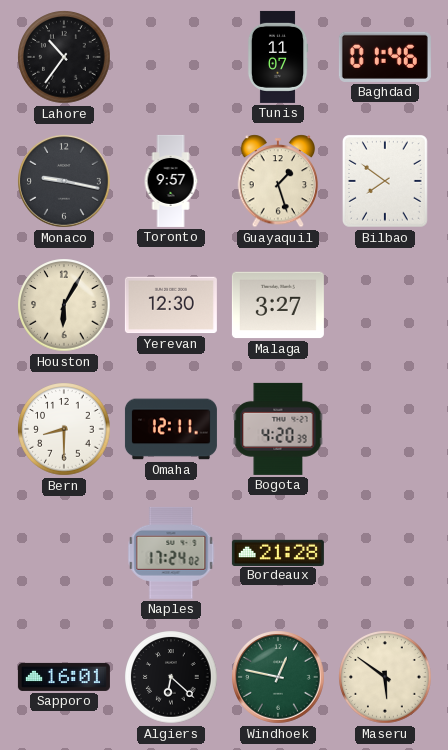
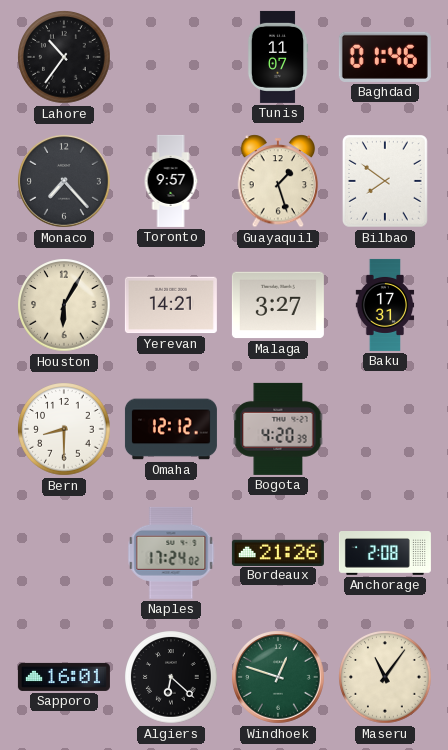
Monaco: 9:17 -> 7:23 (65, 182)
Yerevan: 12:30 -> 14:21 (171, 305)
Baku: none -> 17:31 (385, 305)
Omaha: 12:11 -> 12:12 (171, 429)
Bordeaux: 21:28 -> 21:26 (278, 552)
Anchorage: none -> 2:08 (385, 554)
Windhoek: 12:47 -> 12:48 (279, 678)
Maseru: 5:51 -> 11:06 (385, 677)
